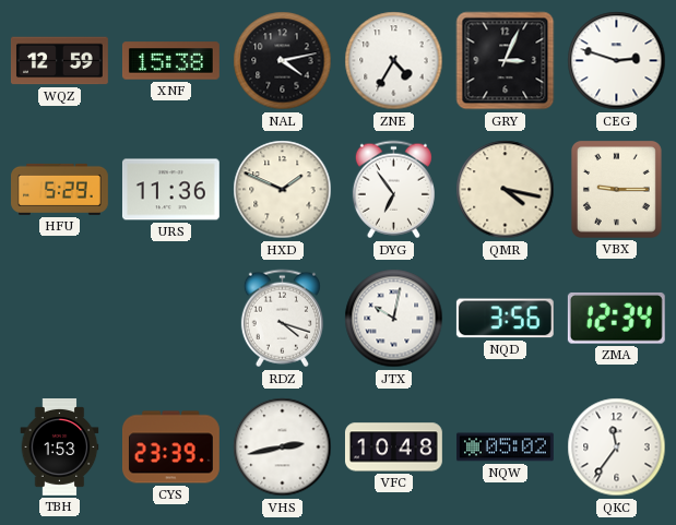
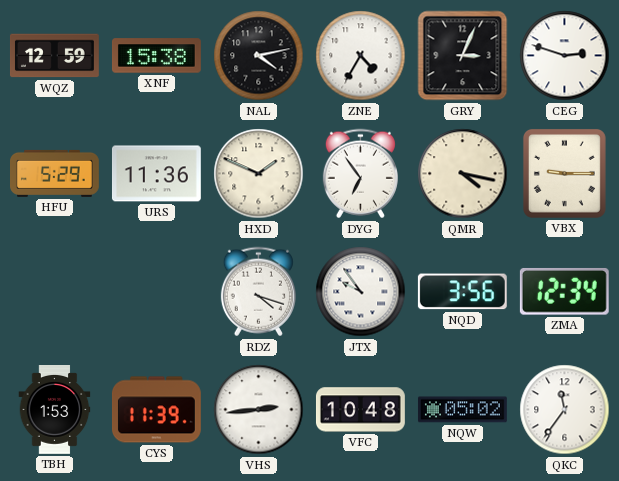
JTX: 10:02 -> 9:54 (361, 292)
CYS: 23:39 -> 11:39 (156, 410)
VHS: 2:43 -> 2:44 (259, 410)
